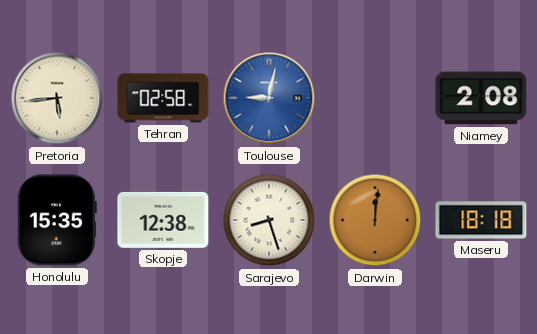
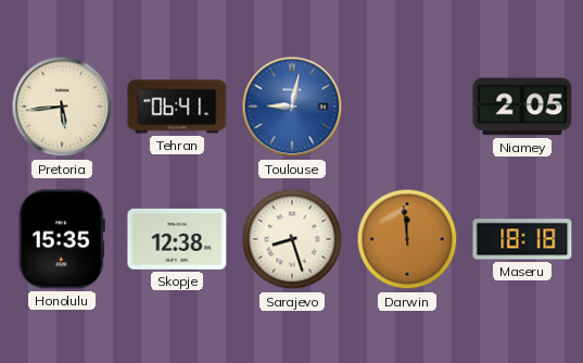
Tehran: 02:58 -> 06:41 (177, 107)
Niamey: 2:08 -> 2:05 (522, 107)
Darwin: 12:01 -> 11:59 (407, 239)
